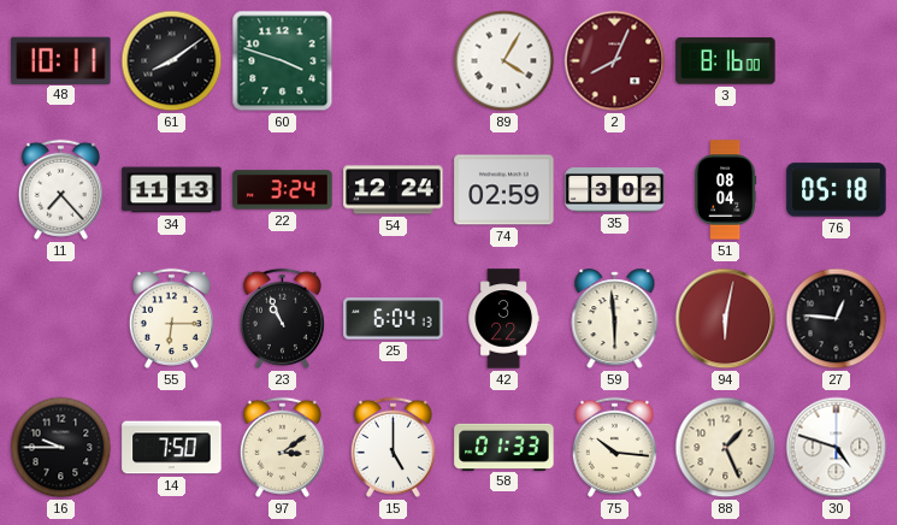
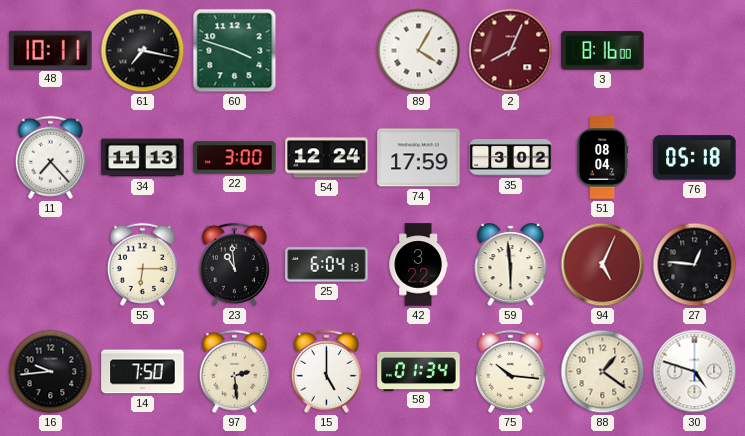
61: 8:09 -> 7:17 (143, 51)
22: 3:24 -> 3:00 (235, 158)
74: 02:59 -> 17:59 (419, 158)
23: 10:56 -> 10:59 (234, 264)
94: 6:02 -> 5:04 (603, 265)
16: 9:45 -> 9:44 (51, 372)
97: 3:09 -> 2:29 (234, 371)
58: 01:33 -> 01:34 (419, 371)
88: 1:26 -> 1:21 (603, 372)
